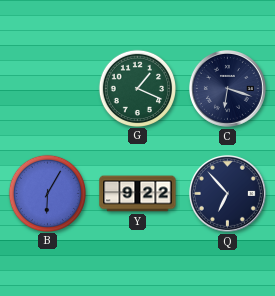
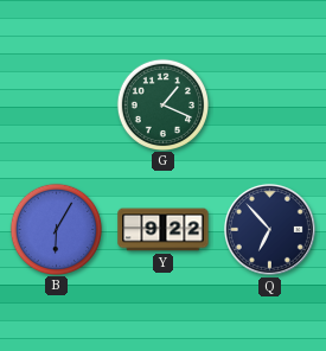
C: 6:18 -> none (227, 88)
